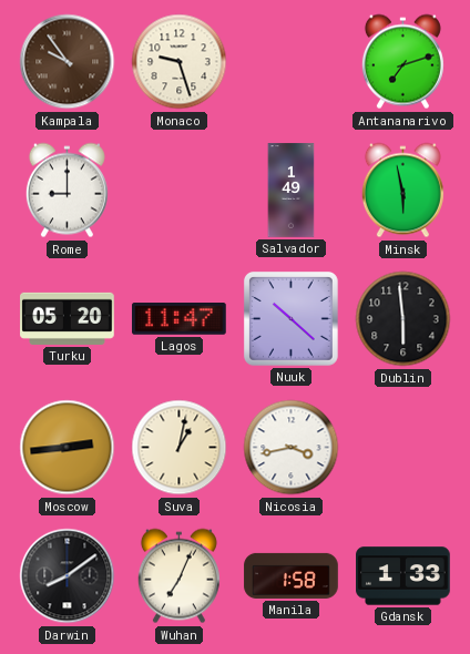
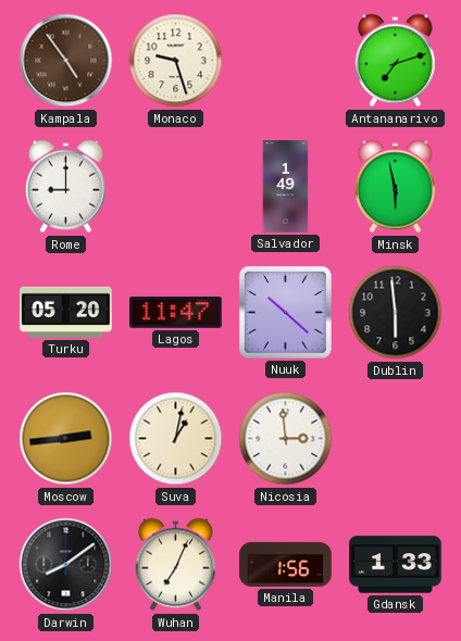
Kampala: 9:54 -> 4:54 (66, 61)
Nicosia: 3:43 -> 2:59 (286, 439)
Manila: 1:58 -> 1:56 (286, 564)
